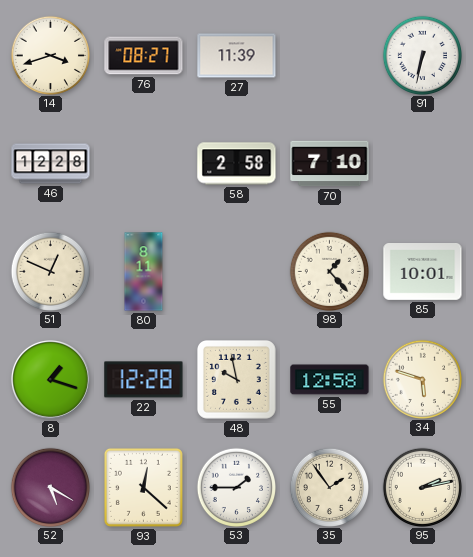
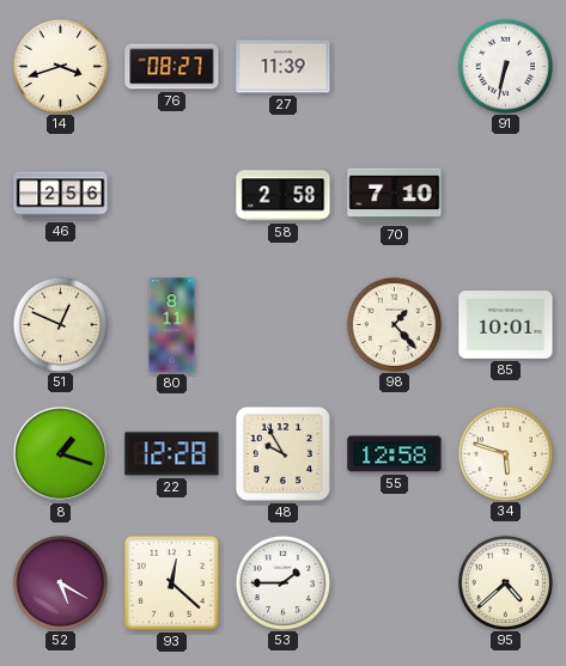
46: 12:28 -> 2:56 (61, 196)
48: 9:58 -> 9:55 (284, 454)
35: 1:54 -> none (329, 487)
95: 2:13 -> 4:38 (505, 582)
